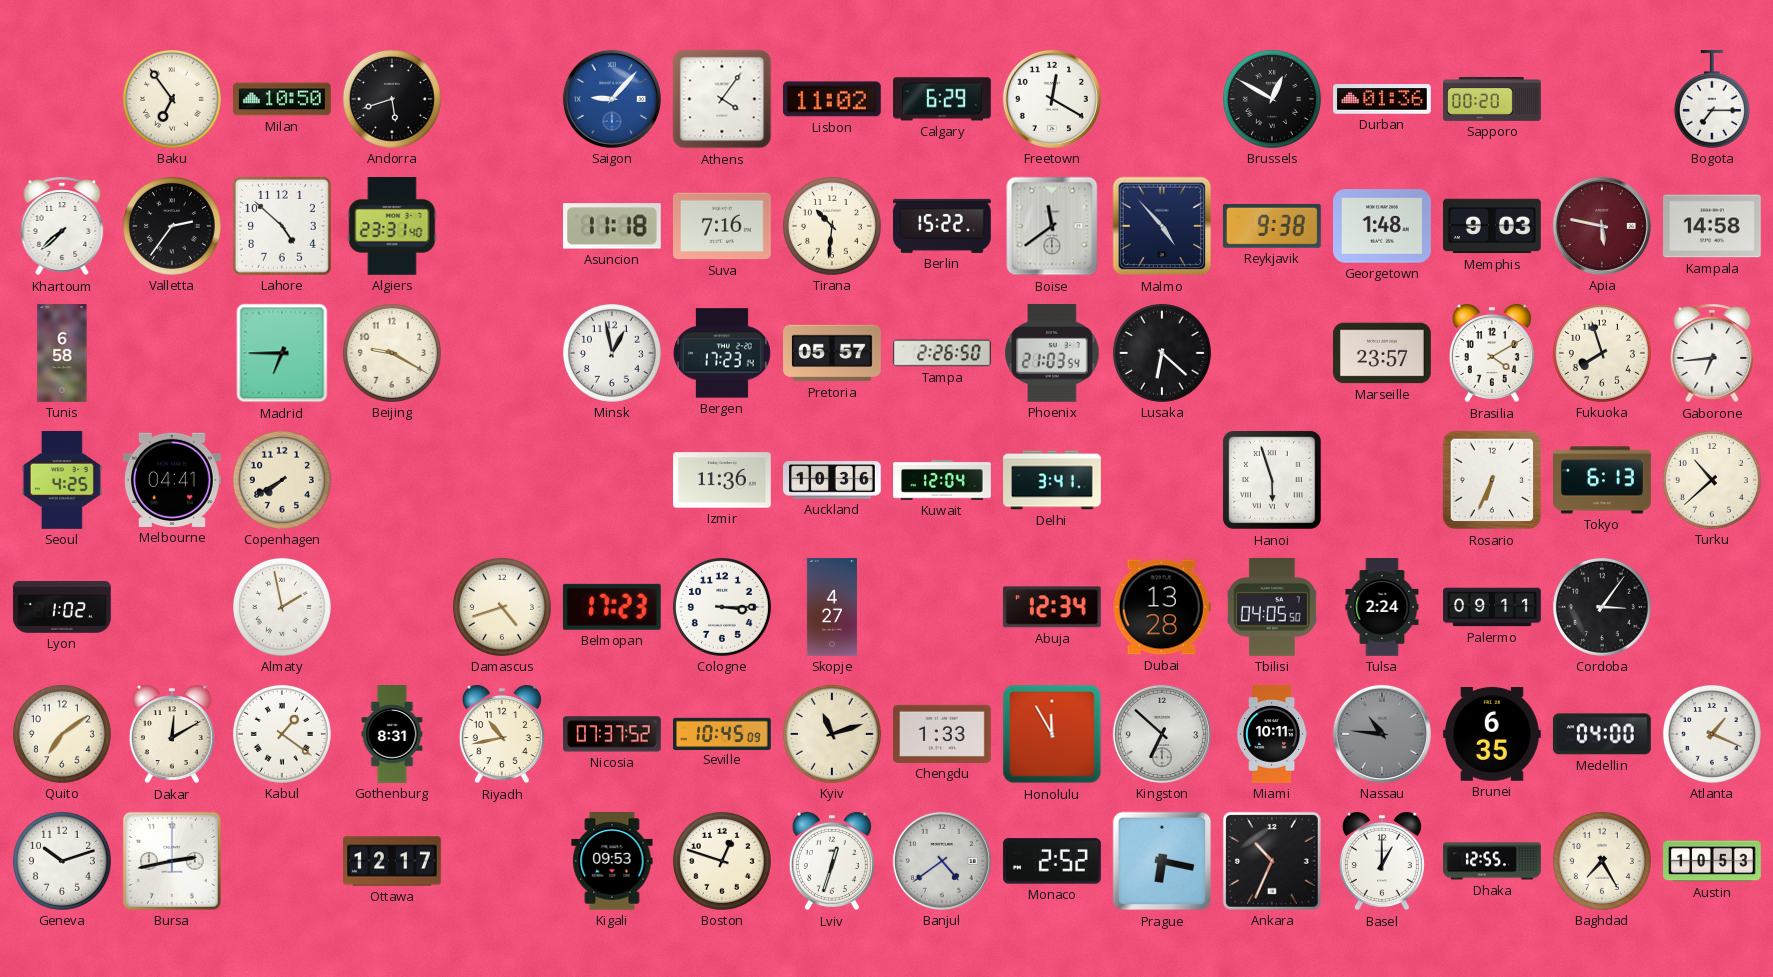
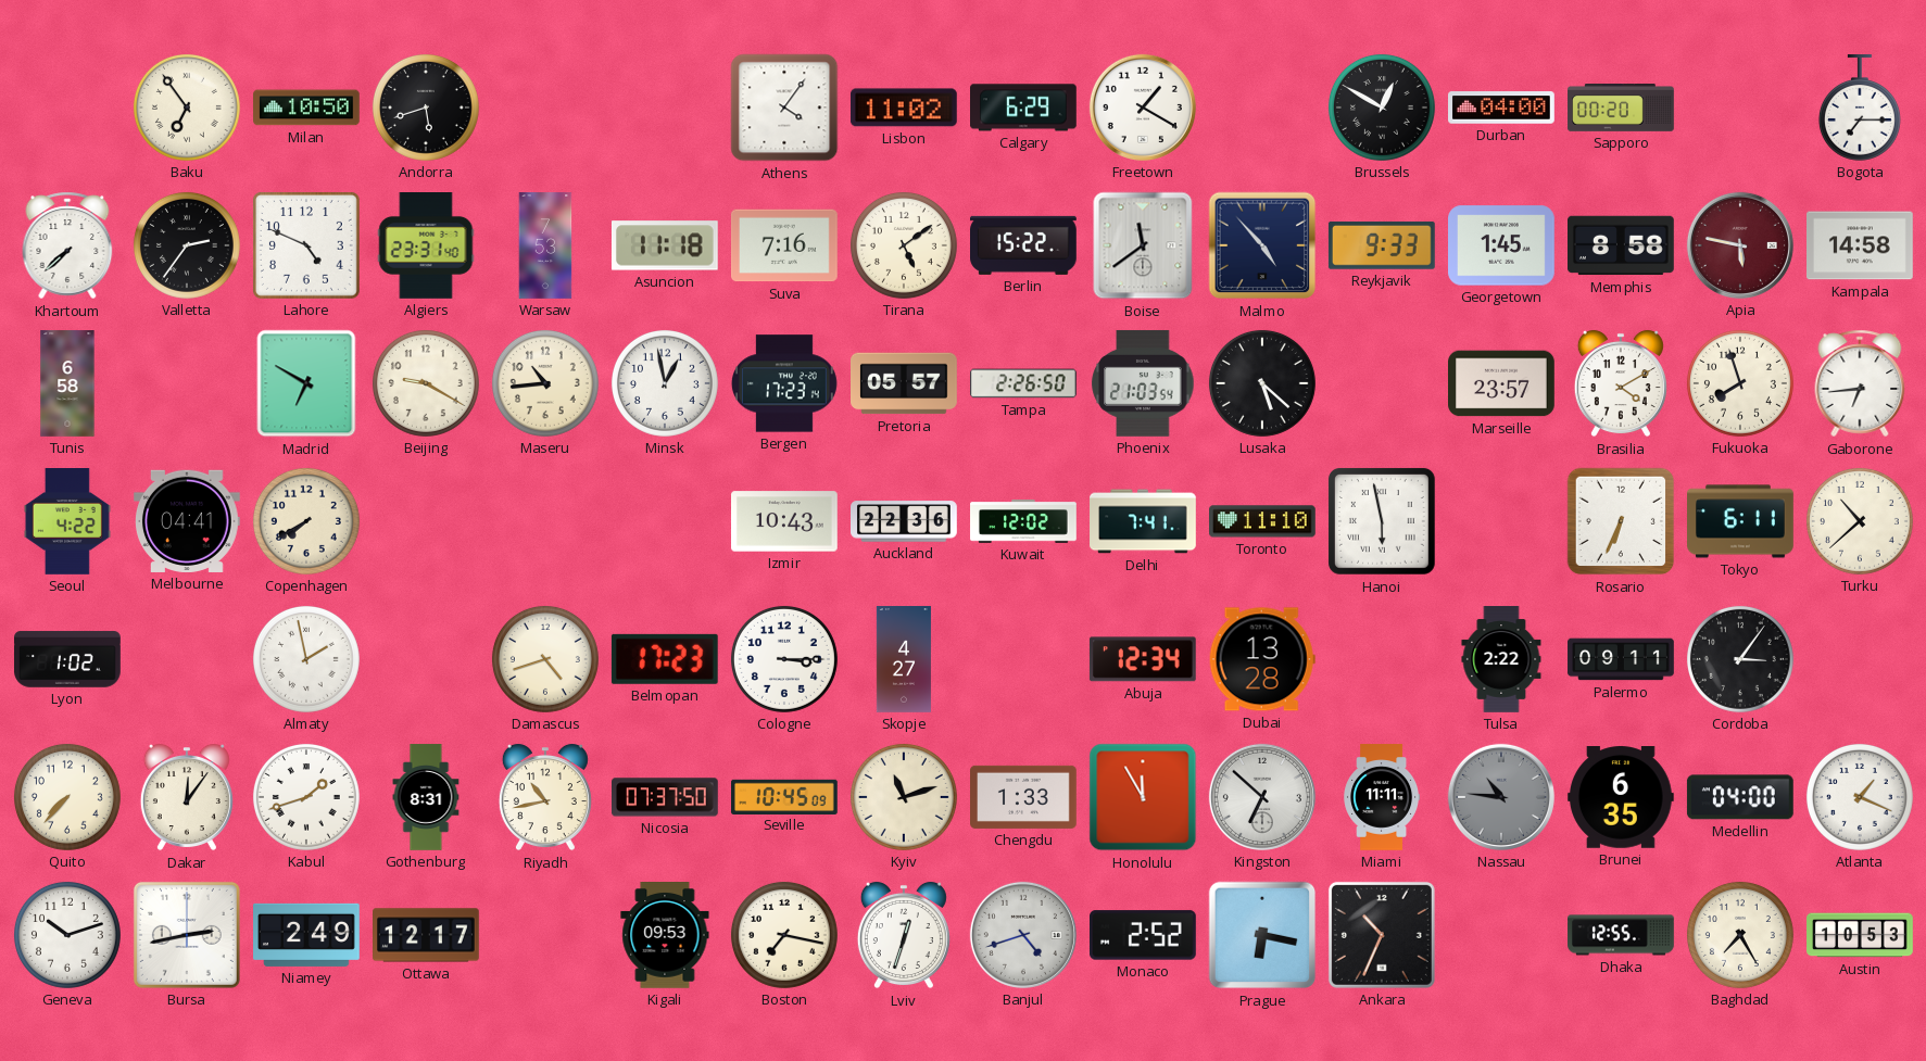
Saigon: 9:07 -> none (612, 99)
Freetown: 12:20 -> 1:20 (1143, 108)
Durban: 01:36 -> 04:00 (1502, 108)
Lahore: 4:52 -> 4:49 (306, 245)
Warsaw: none -> 7:53 (545, 245)
Tirana: 10:31 -> 5:09 (904, 245)
Reykjavik: 9:38 -> 9:33 (1382, 245)
Georgetown: 1:48 -> 1:45 (1502, 245)
Memphis: 9:03 -> 8:58 (1622, 245)
Madrid: 6:45 -> 6:50 (306, 383)
Maseru: none -> 10:44 (545, 383)
Lusaka: 6:22 -> 5:22 (1262, 383)
Seoul: 4:25 -> 4:22 (67, 522)
Izmir: 11:36 -> 10:43 (785, 521)
Auckland: 10:36 -> 22:36 (905, 521)
Kuwait: 12:04 -> 12:02 (1023, 521)
Delhi: 3:41 -> 7:41 (1143, 521)
Toronto: none -> 11:10 (1263, 521)
Hanoi: 5:57 -> 5:58 (1382, 522)
Tokyo: 6:13 -> 6:11 (1741, 521)
Tbilisi: 04:05 -> none (1272, 607)
Tulsa: 2:24 -> 2:22 (1501, 659)
Quito: 7:09 -> 7:37 (67, 797)
Dakar: 12:10 -> 12:06 (187, 797)
Kabul: 1:21 -> 1:42 (306, 797)
Nicosia: 07:37:52 -> 07:37:50 (666, 797)
Miami: 10:11 -> 11:11 (1382, 797)
Niamey: none -> 2:49 (307, 935)
Boston: 12:48 -> 7:17 (784, 935)
Banjul: 4:39 -> 4:42 (1023, 935)
Basel: 1:00 -> none (1382, 861)
